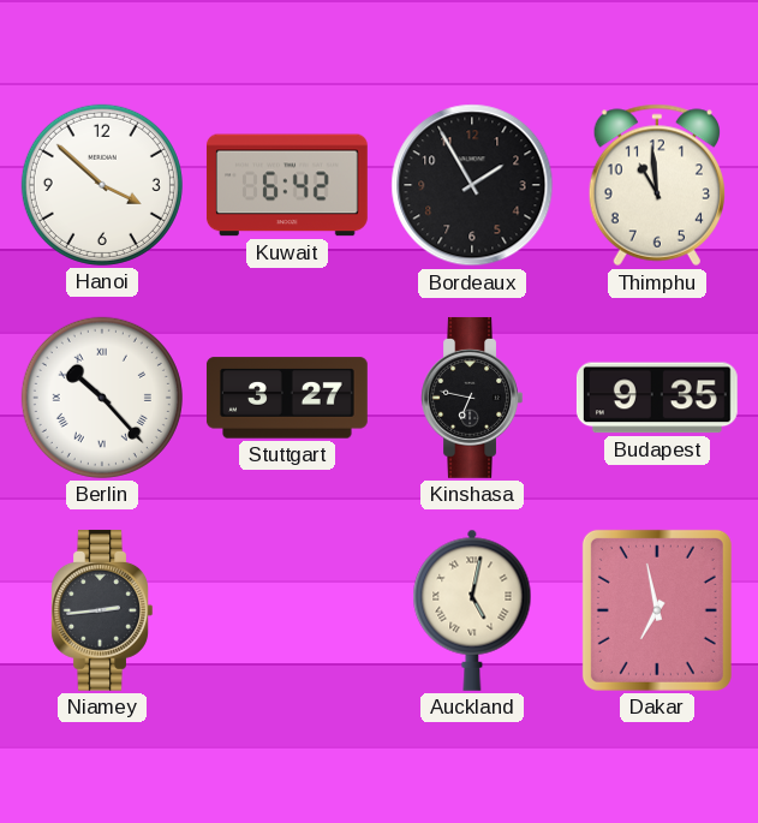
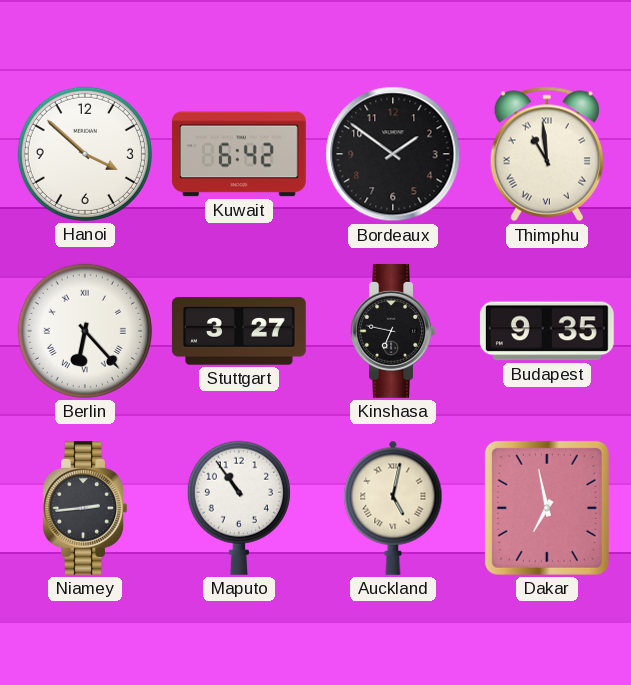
Bordeaux: 1:55 -> 1:51 (393, 154)
Thimphu numerals: Arabic -> Roman (547, 154)
Berlin: 10:23 -> 6:23 (85, 331)
Maputo: none -> 10:54 (239, 508)
